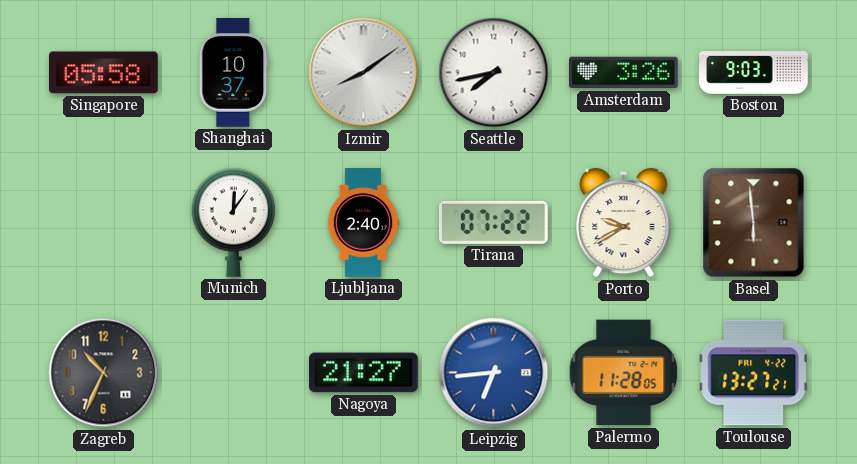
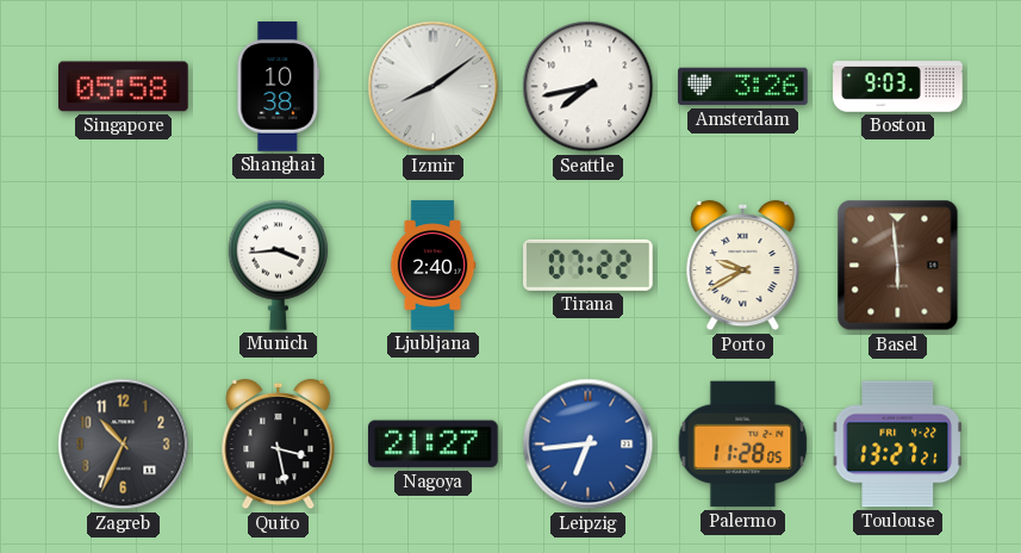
Shanghai: 10:37 -> 10:38 (279, 87)
Munich: 12:06 -> 3:44 (279, 265)
Quito: none -> 3:28 (279, 445)
